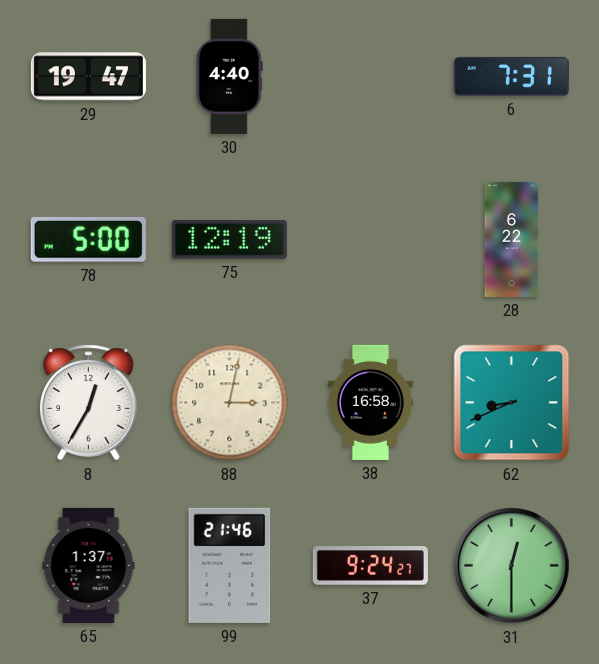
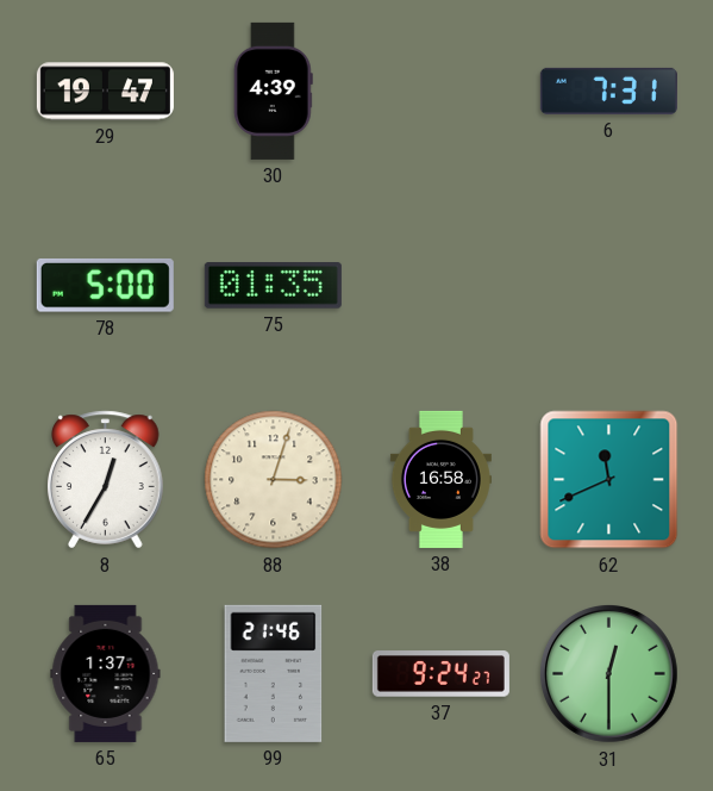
30: 4:40 -> 4:39 (273, 91)
75: 12:19 -> 01:35 (273, 286)
28: 6:22 -> none (512, 239)
88: 3:02 -> 3:03 (274, 480)
62: 8:41 -> 11:41 (609, 480)
